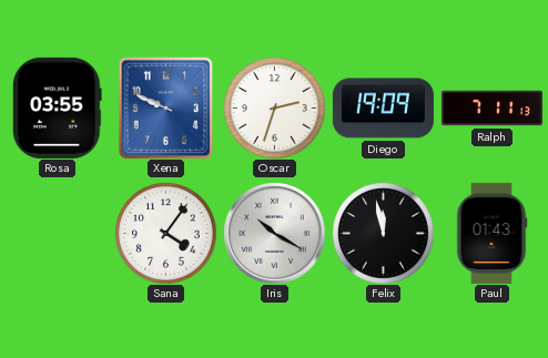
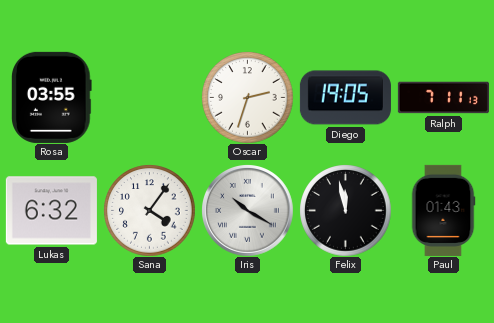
Xena: 9:49 -> none (166, 108)
Diego: 19:09 -> 19:05 (345, 98)
Lukas: none -> 6:32 (51, 211)
